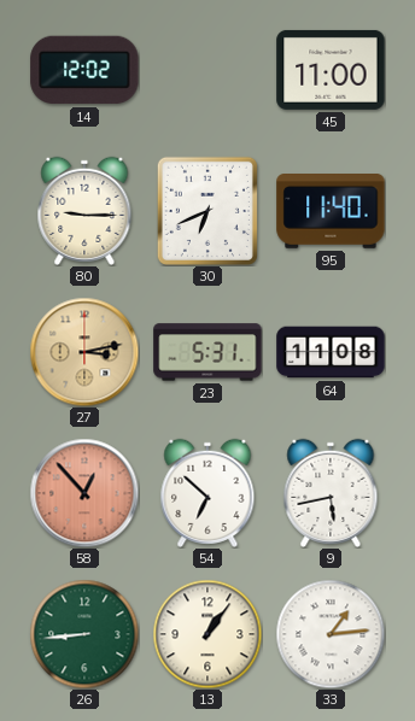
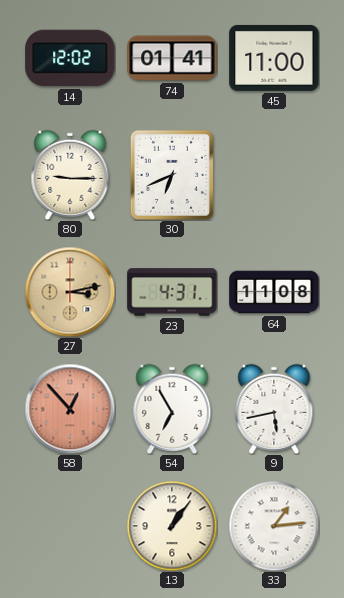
74: none -> 01:41 (172, 58)
95: 11:40 -> none (331, 212)
23: 5:31 -> 4:31 (172, 292)
54: 6:52 -> 6:55 (172, 409)
26: 8:44 -> none (84, 634)
